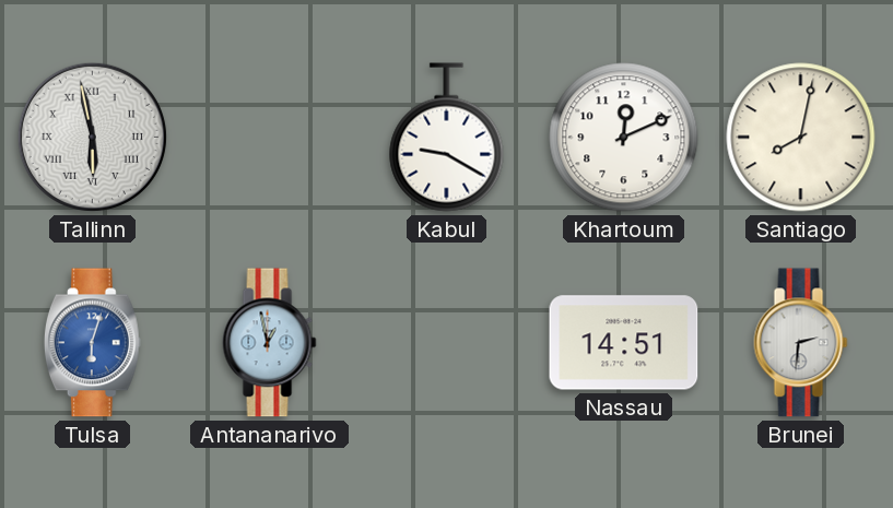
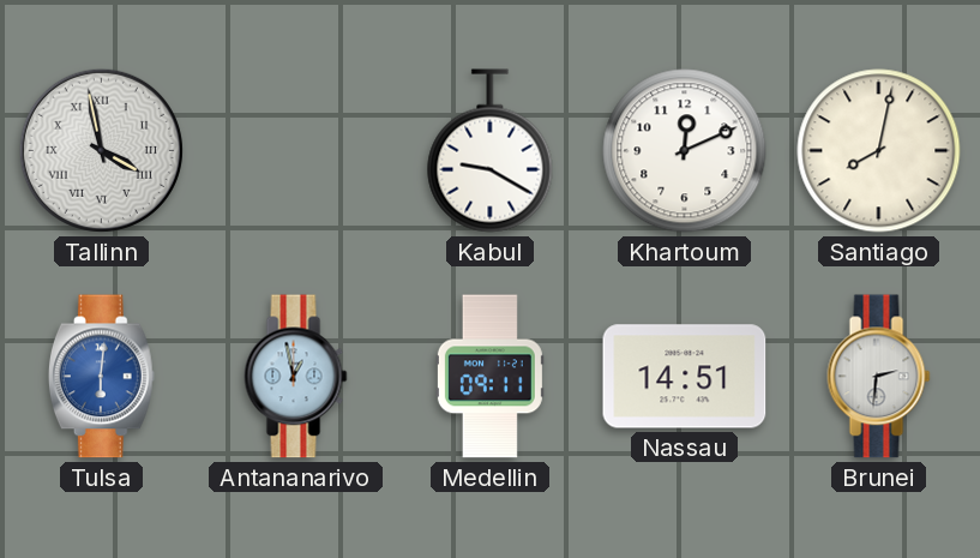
Tallinn: 5:58 -> 3:58 (101, 150)
Tulsa: 6:03 -> 6:01 (101, 377)
Medellin: none -> 09:11 (489, 377)
